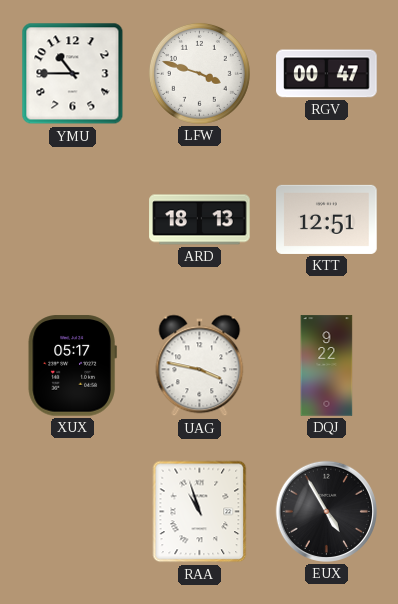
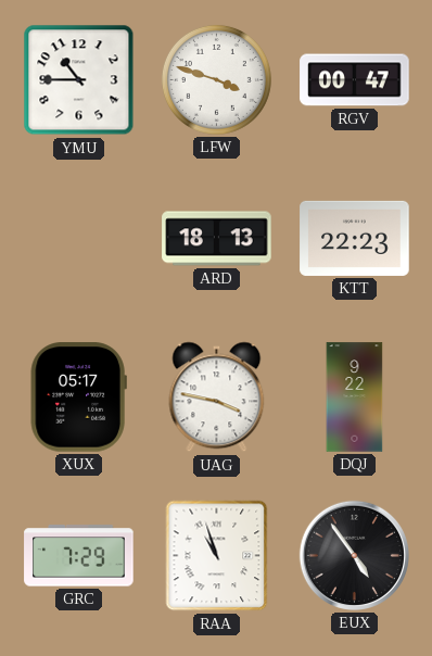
KTT: 12:51 -> 22:23 (355, 238)
GRC: none -> 7:29 (79, 556)
EUX: 4:55 -> 4:54 (354, 555)
